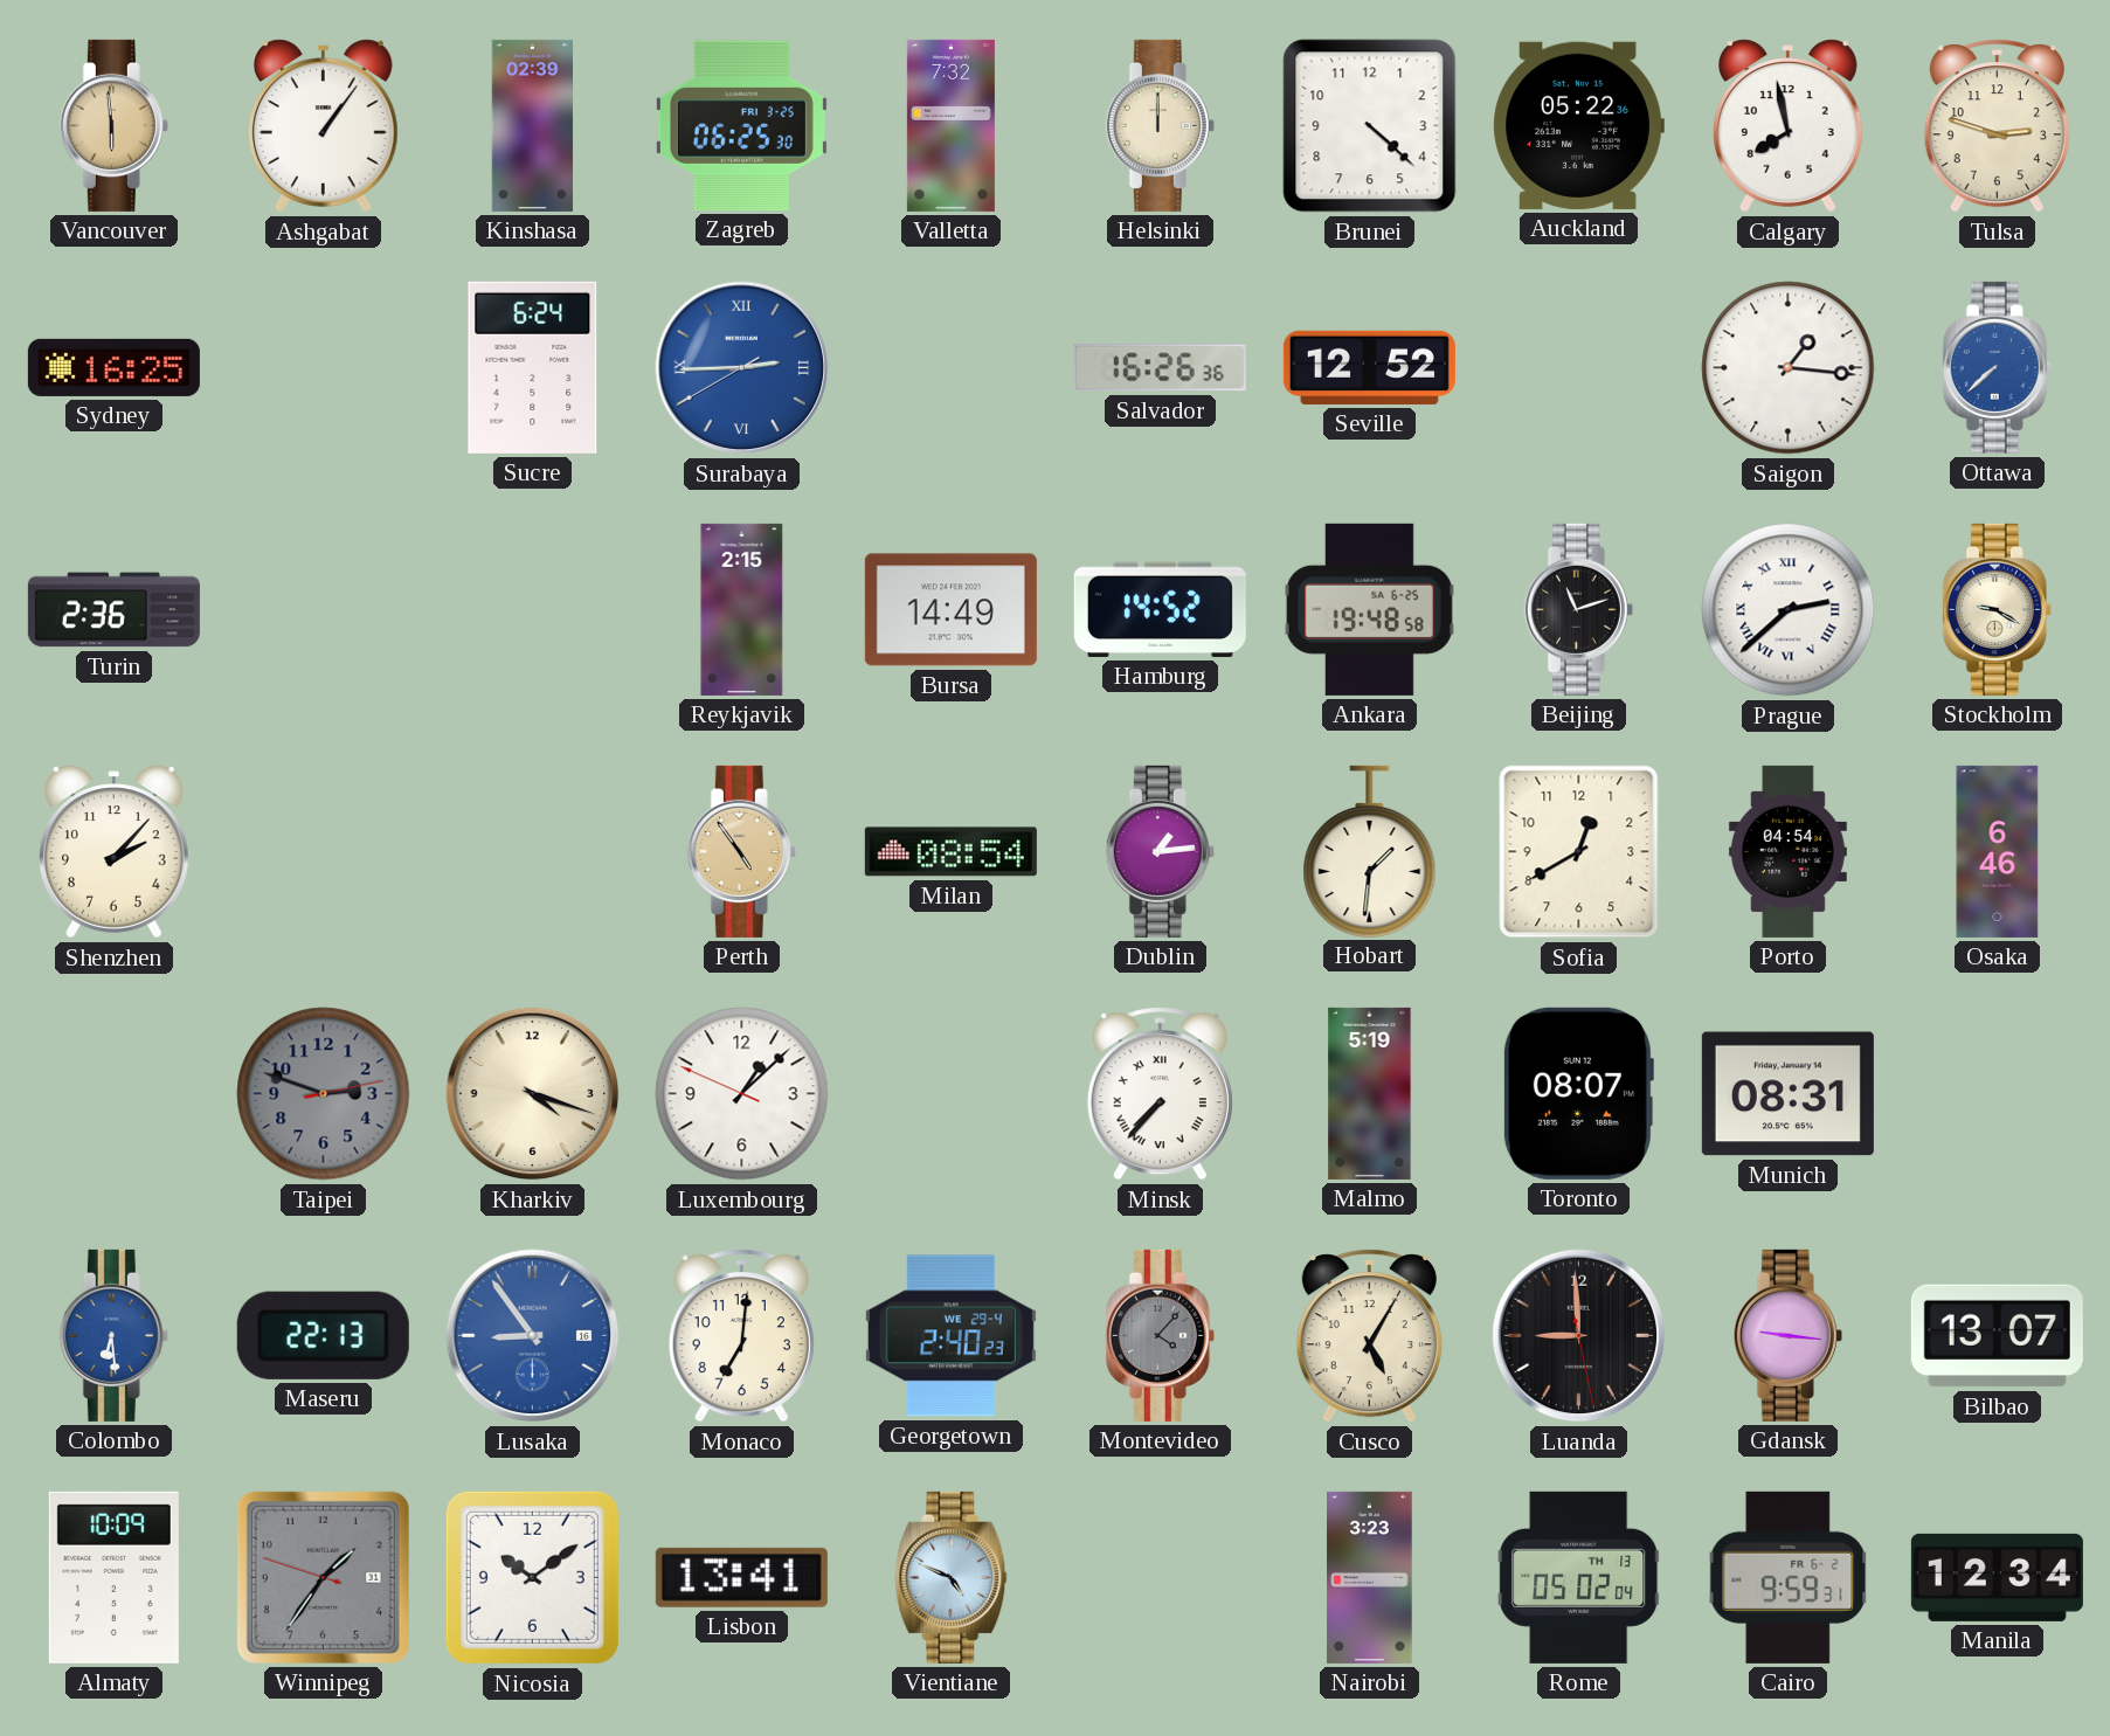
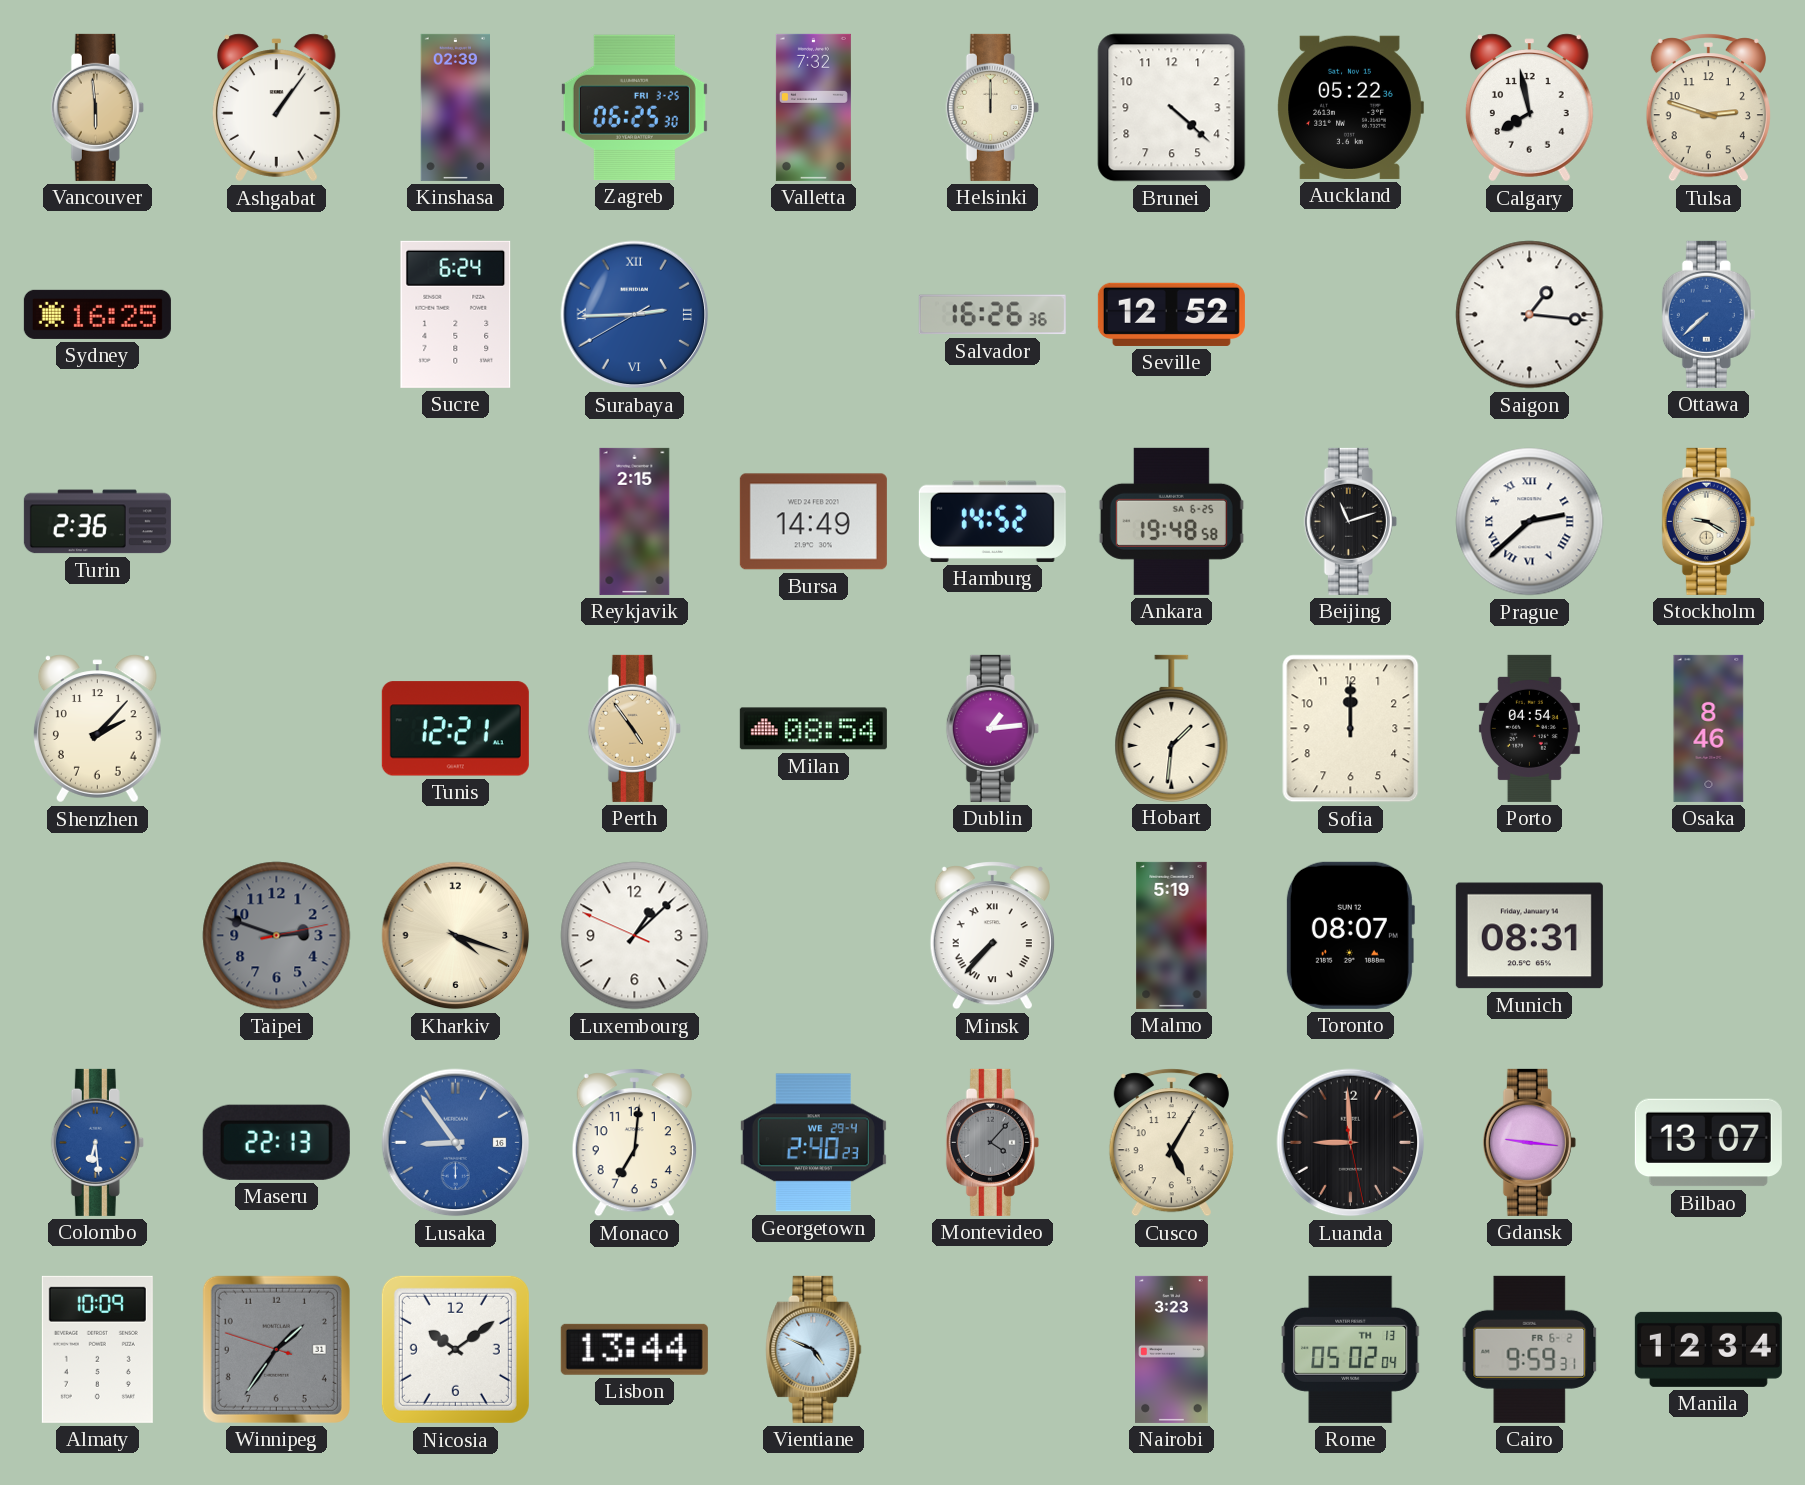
Tunis: none -> 12:21 (455, 729)
Sofia: 12:40 -> 12:00 (1351, 729)
Osaka: 6:46 -> 8:46 (1709, 728)
Lisbon: 13:41 -> 13:44 (634, 1349)
